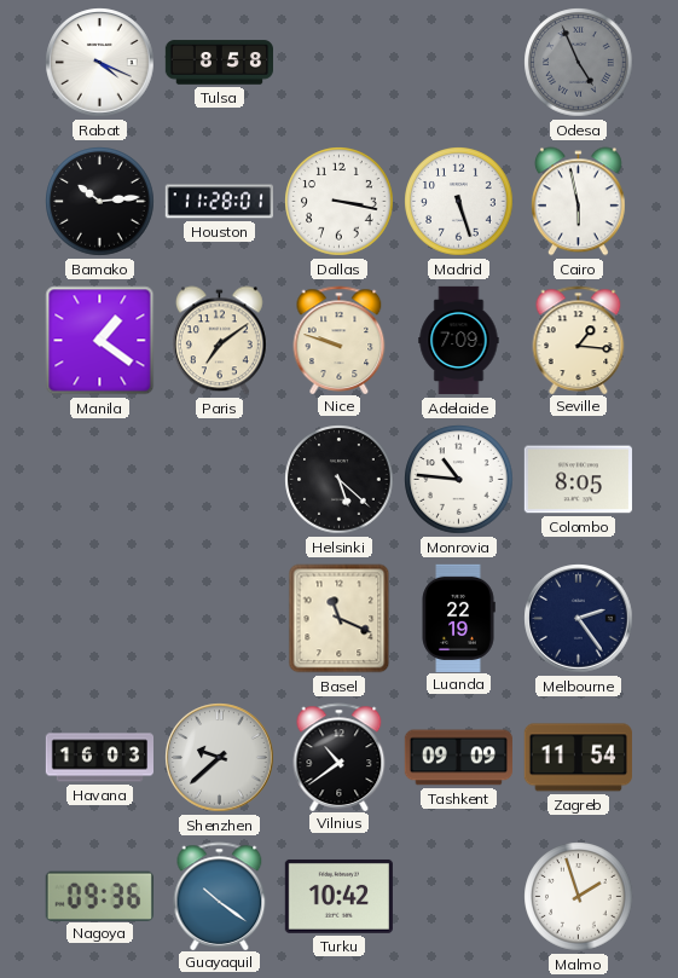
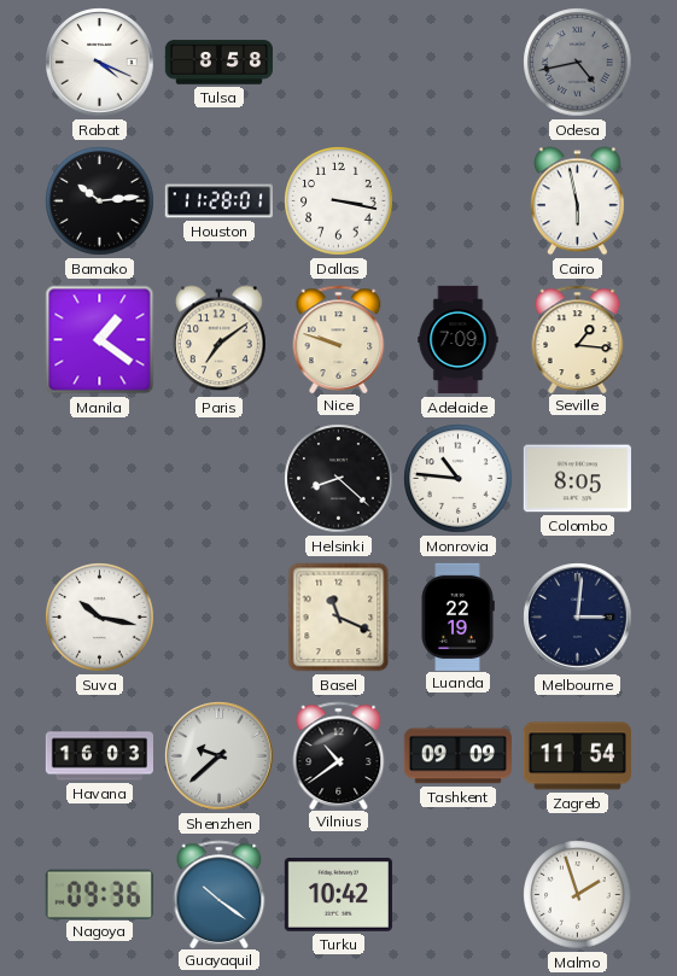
Odesa: 4:56 -> 4:43 (578, 63)
Madrid: 5:27 -> none (459, 202)
Helsinki: 5:22 -> 8:22 (339, 479)
Suva: none -> 10:17 (100, 618)
Melbourne: 2:24 -> 3:01 (578, 618)
